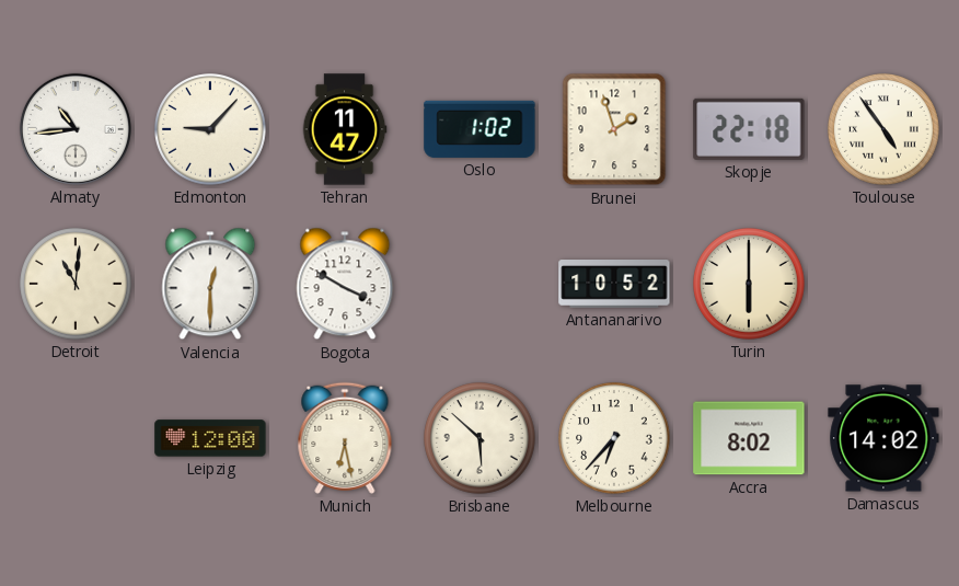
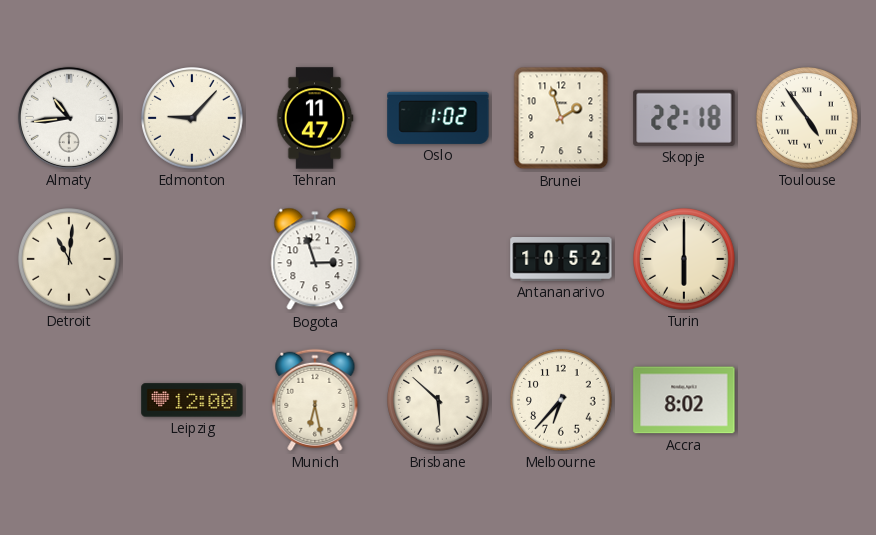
Valencia: 12:30 -> none (210, 284)
Bogota: 3:50 -> 2:57 (315, 259)
Damascus: 14:02 -> none (883, 438)
